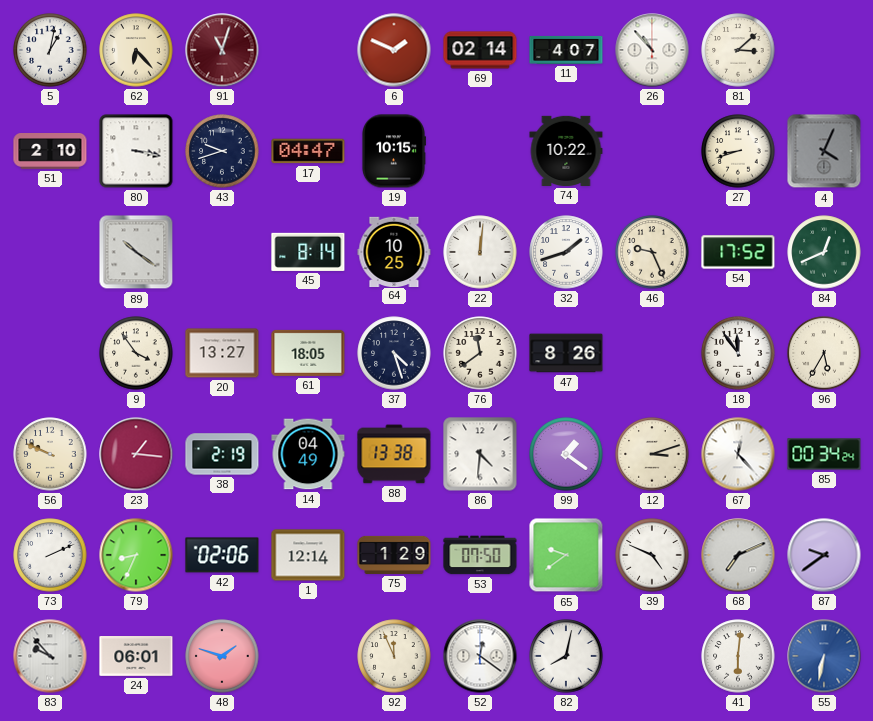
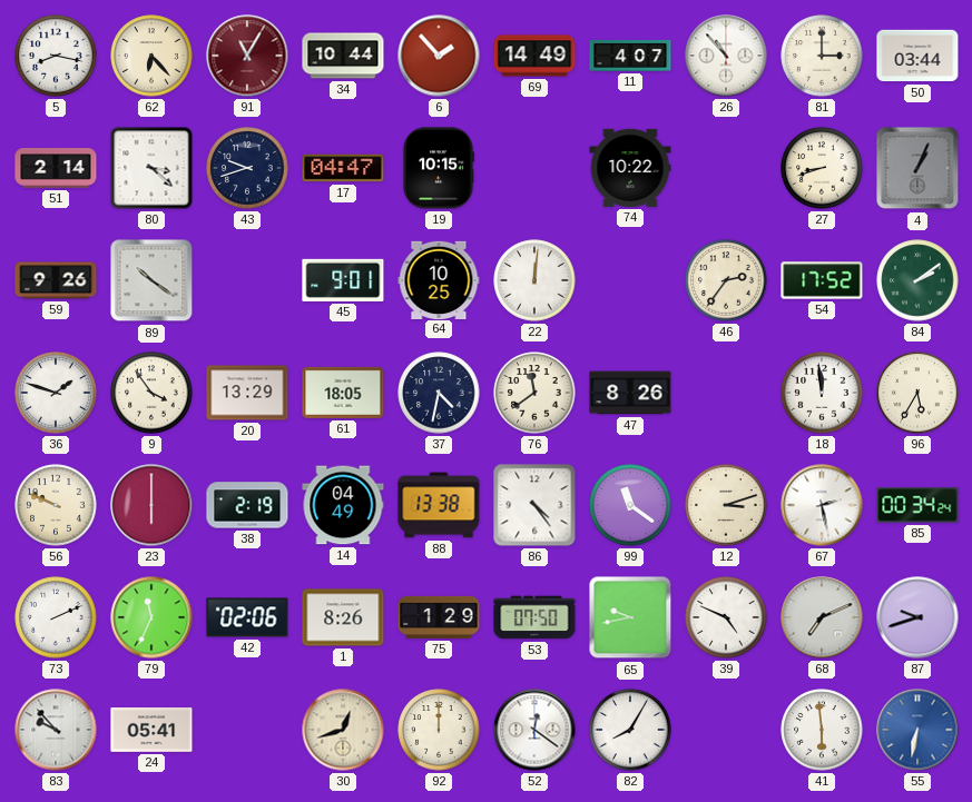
5: 1:02 -> 8:17 (56, 56)
91: 11:03 -> 11:05 (247, 56)
34: none -> 10:44 (343, 56)
6: 1:49 -> 1:53 (439, 56)
69: 02:14 -> 14:49 (534, 56)
81: 3:08 -> 3:00 (822, 56)
50: none -> 03:44 (917, 56)
51: 2:10 -> 2:14 (56, 169)
80: 3:17 -> 3:22 (151, 168)
4: 4:04 -> 1:04 (917, 168)
59: none -> 9:26 (56, 280)
45: 8:14 -> 9:01 (343, 280)
32: 1:42 -> none (566, 252)
46: 9:26 -> 2:36 (726, 280)
84: 12:41 -> 2:09 (917, 280)
36: none -> 1:48 (56, 393)
20: 13:27 -> 13:29 (247, 393)
37: 4:27 -> 4:32 (439, 393)
18: 11:54 -> 11:59 (822, 393)
23: 1:16 -> 6:00 (151, 505)
86: 4:31 -> 4:24 (534, 505)
99: 1:21 -> 11:21 (630, 505)
67: 12:23 -> 2:28 (822, 505)
79: 8:34 -> 11:34 (151, 617)
1: 12:14 -> 8:26 (343, 617)
65: 9:39 -> 9:43 (630, 617)
87: 9:39 -> 9:42 (917, 617)
24: 06:01 -> 05:41 (151, 731)
48: 1:48 -> none (222, 656)
30: none -> 12:42 (343, 730)
92: 11:56 -> 12:00 (439, 730)
82: 8:02 -> 8:05 (630, 730)
41: 6:01 -> 5:59 (822, 730)
